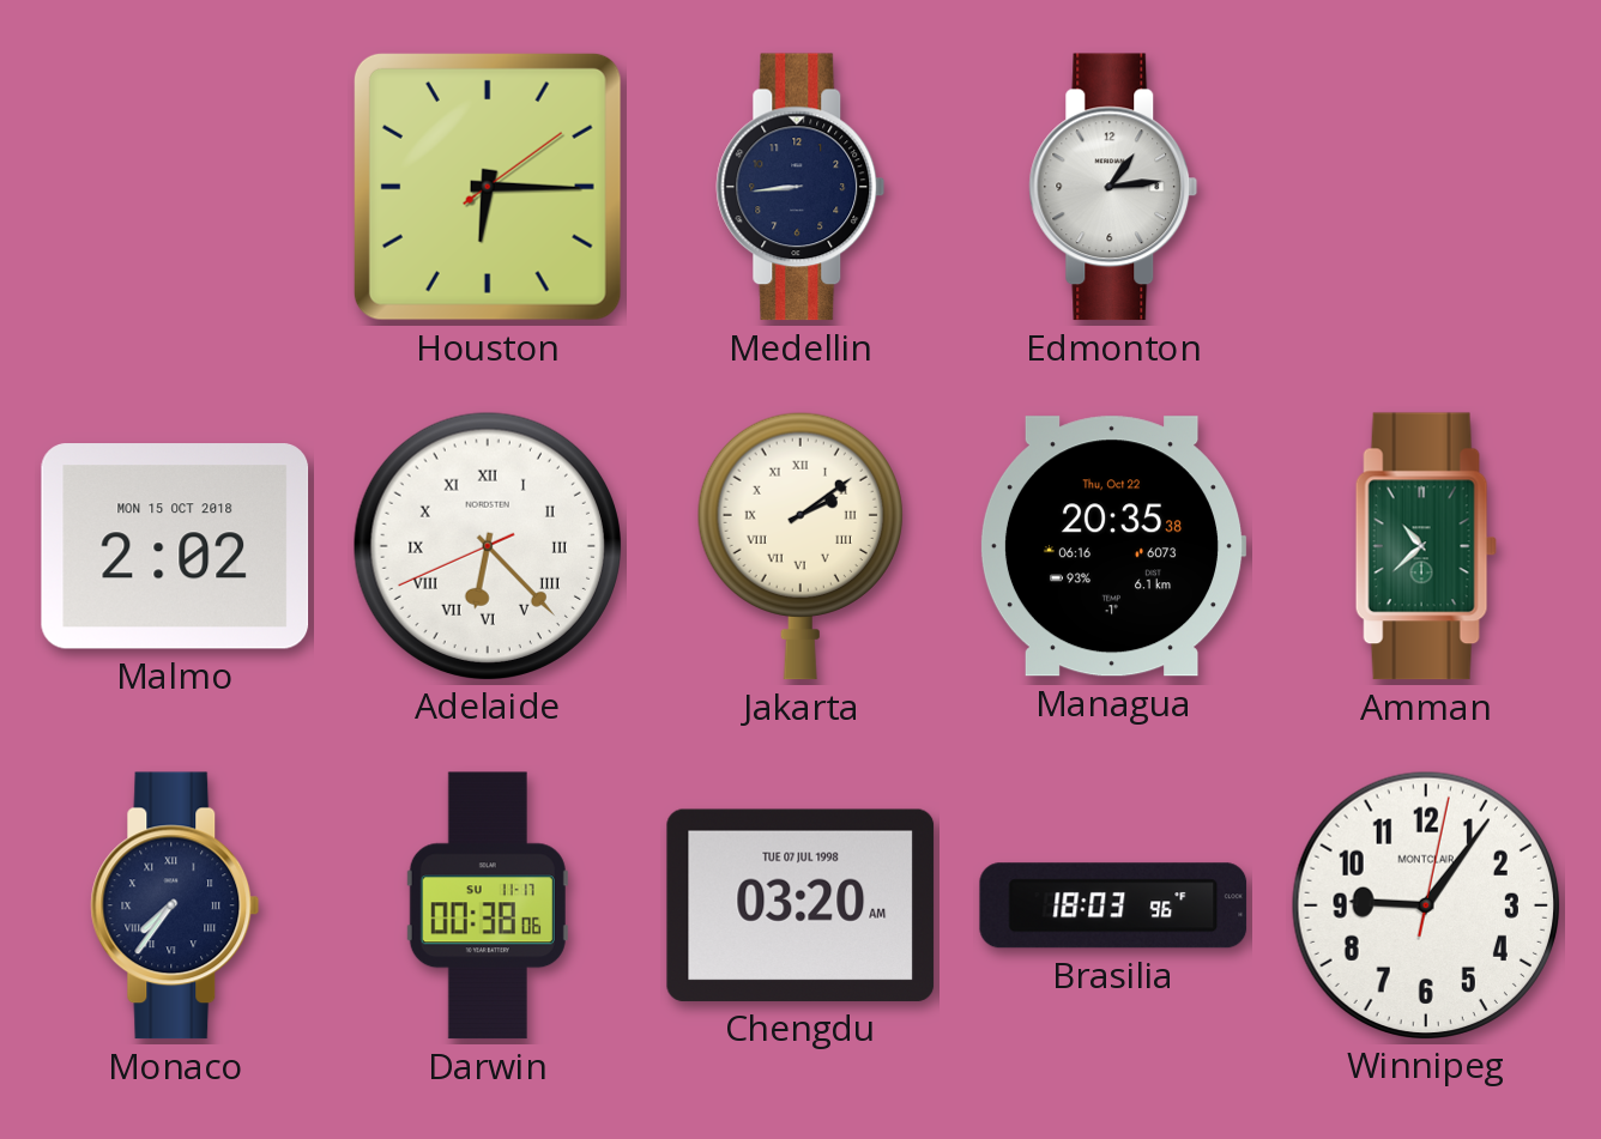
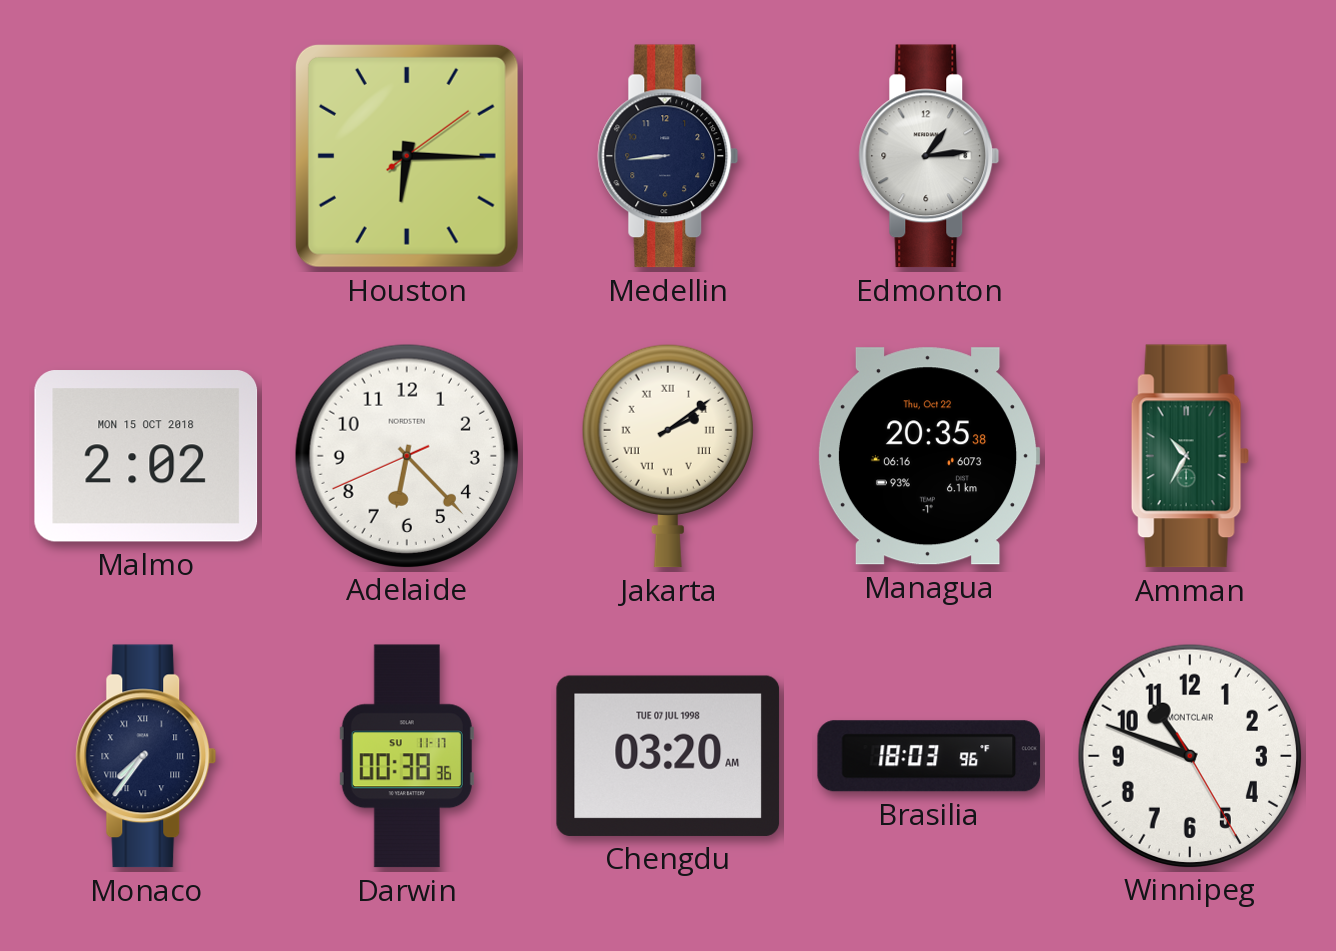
Adelaide numerals: Roman -> Arabic (406, 455)
Amman: 10:38 -> 10:35 (1190, 456)
Darwin: 00:38:06 -> 00:38:36 (407, 756)
Winnipeg: 9:06 -> 10:48 (1189, 755)
